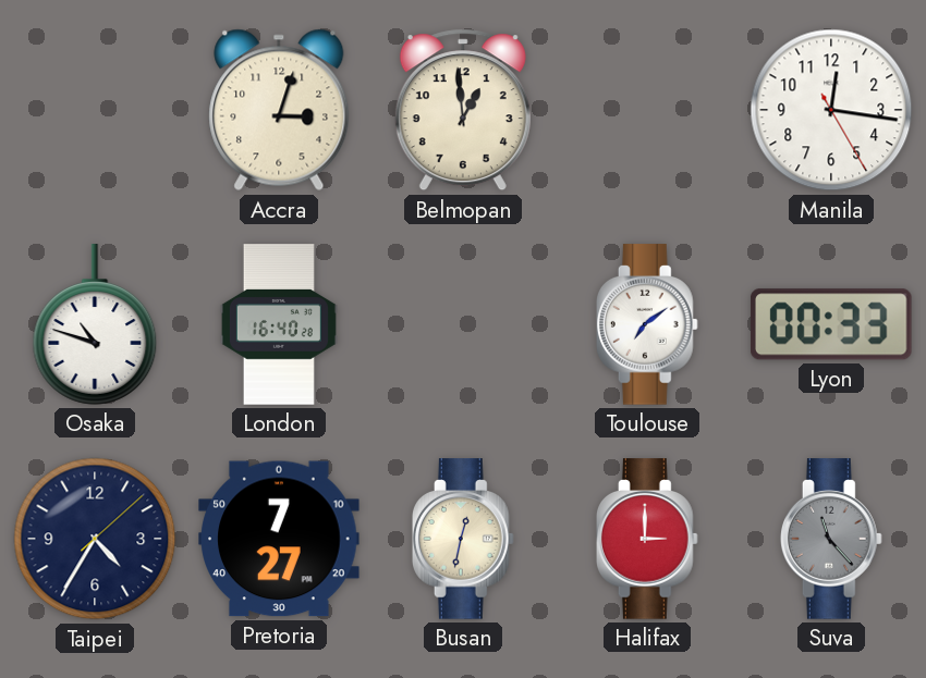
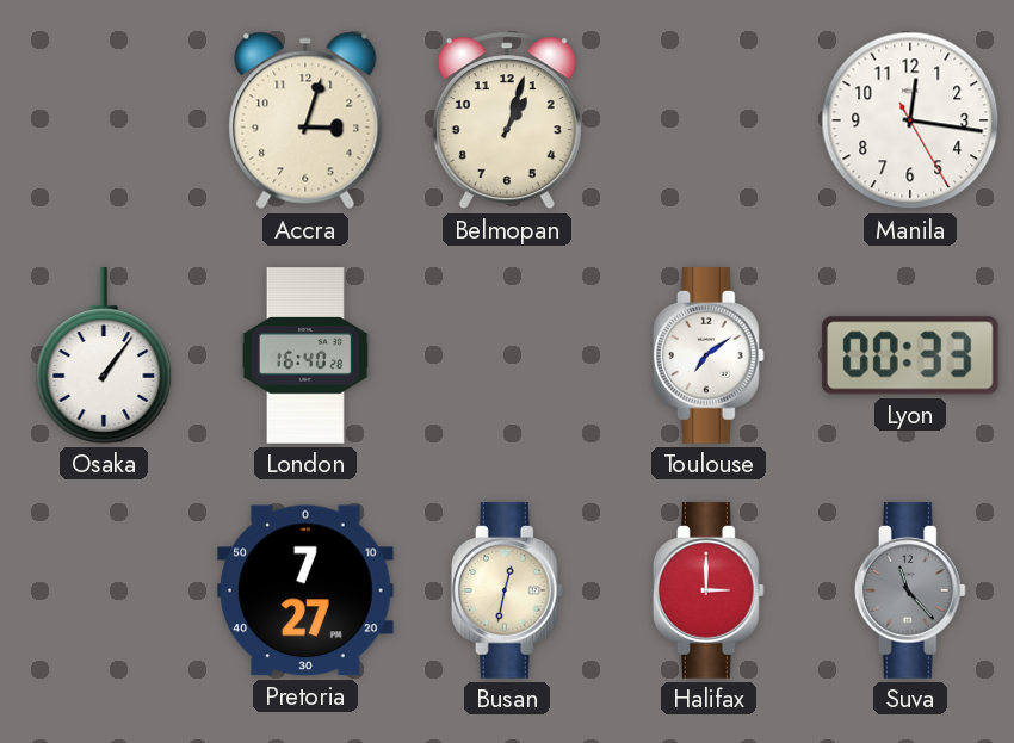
Belmopan: 12:59 -> 1:03 (507, 120)
Osaka: 10:48 -> 1:06 (104, 355)
Taipei: 4:35 -> none (95, 539)
